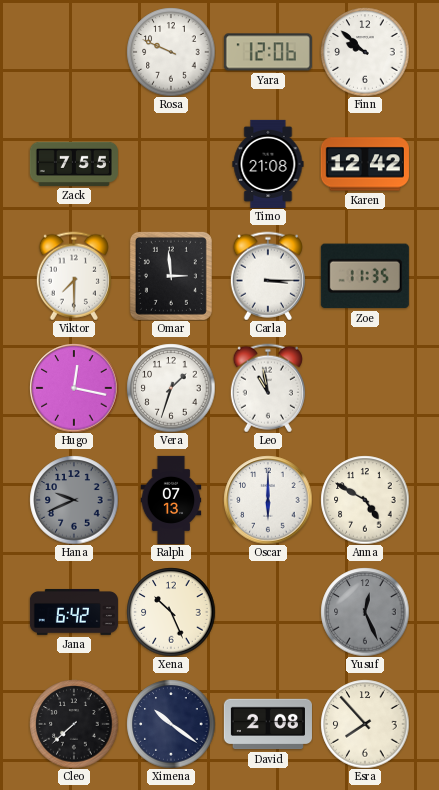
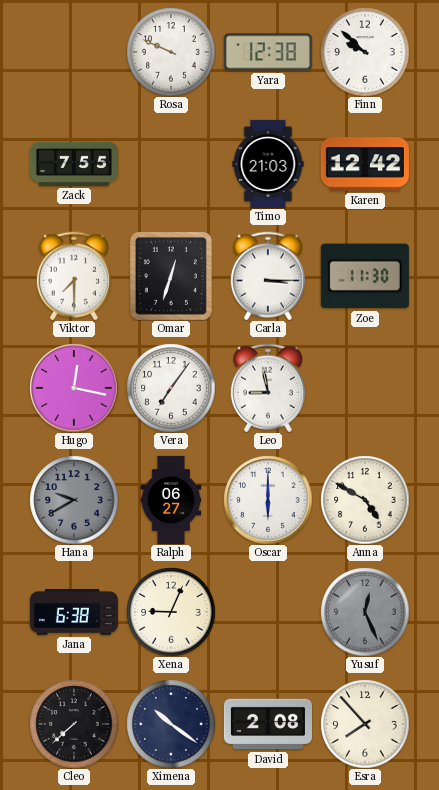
Yara: 12:06 -> 12:38 (268, 52)
Timo: 21:08 -> 21:03 (268, 164)
Omar: 2:59 -> 12:33 (171, 276)
Zoe: 11:35 -> 11:30 (365, 276)
Vera: 1:33 -> 7:06 (171, 388)
Leo: 10:58 -> 8:58 (268, 388)
Hana: 9:41 -> 9:40 (74, 500)
Ralph: 07:13 -> 06:27 (171, 499)
Jana: 6:42 -> 6:38 (74, 612)
Xena: 10:26 -> 9:04 (171, 612)
